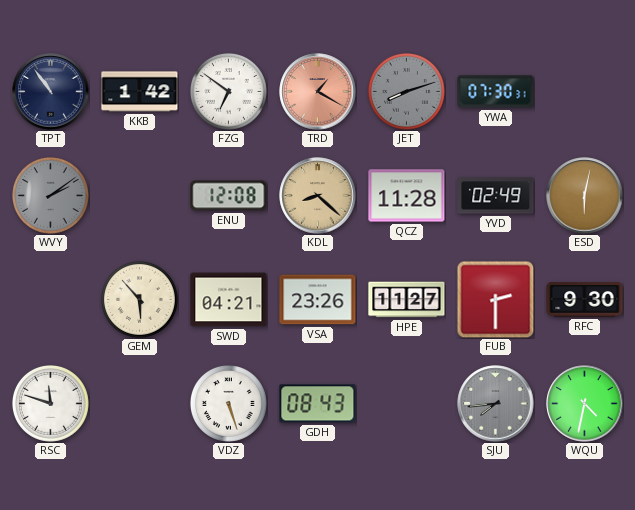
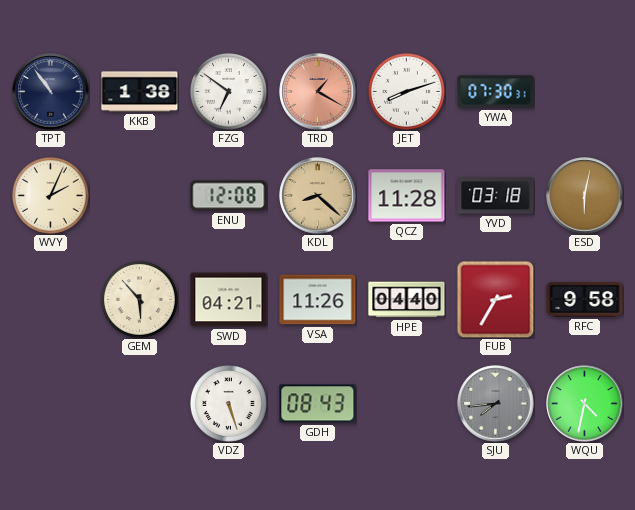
KKB: 1:42 -> 1:38 (140, 92)
JET dial: grey -> white (406, 91)
WVY: 2:09 -> 2:04 (50, 195)
WVY dial: grey -> cream (50, 195)
YVD: 02:49 -> 03:18 (496, 196)
VSA: 23:26 -> 11:26 (318, 300)
HPE: 11:27 -> 04:40 (407, 300)
FUB: 2:30 -> 2:35 (495, 299)
RFC: 9:30 -> 9:58 (585, 300)
RSC: 11:48 -> none (50, 403)
